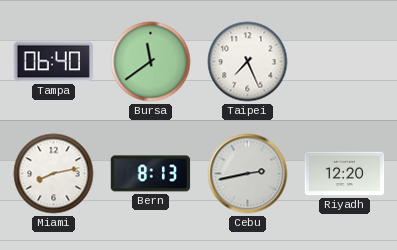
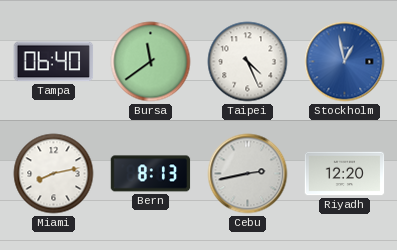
Taipei: 7:26 -> 4:26 (248, 62)
Stockholm: none -> 12:58 (345, 62)
